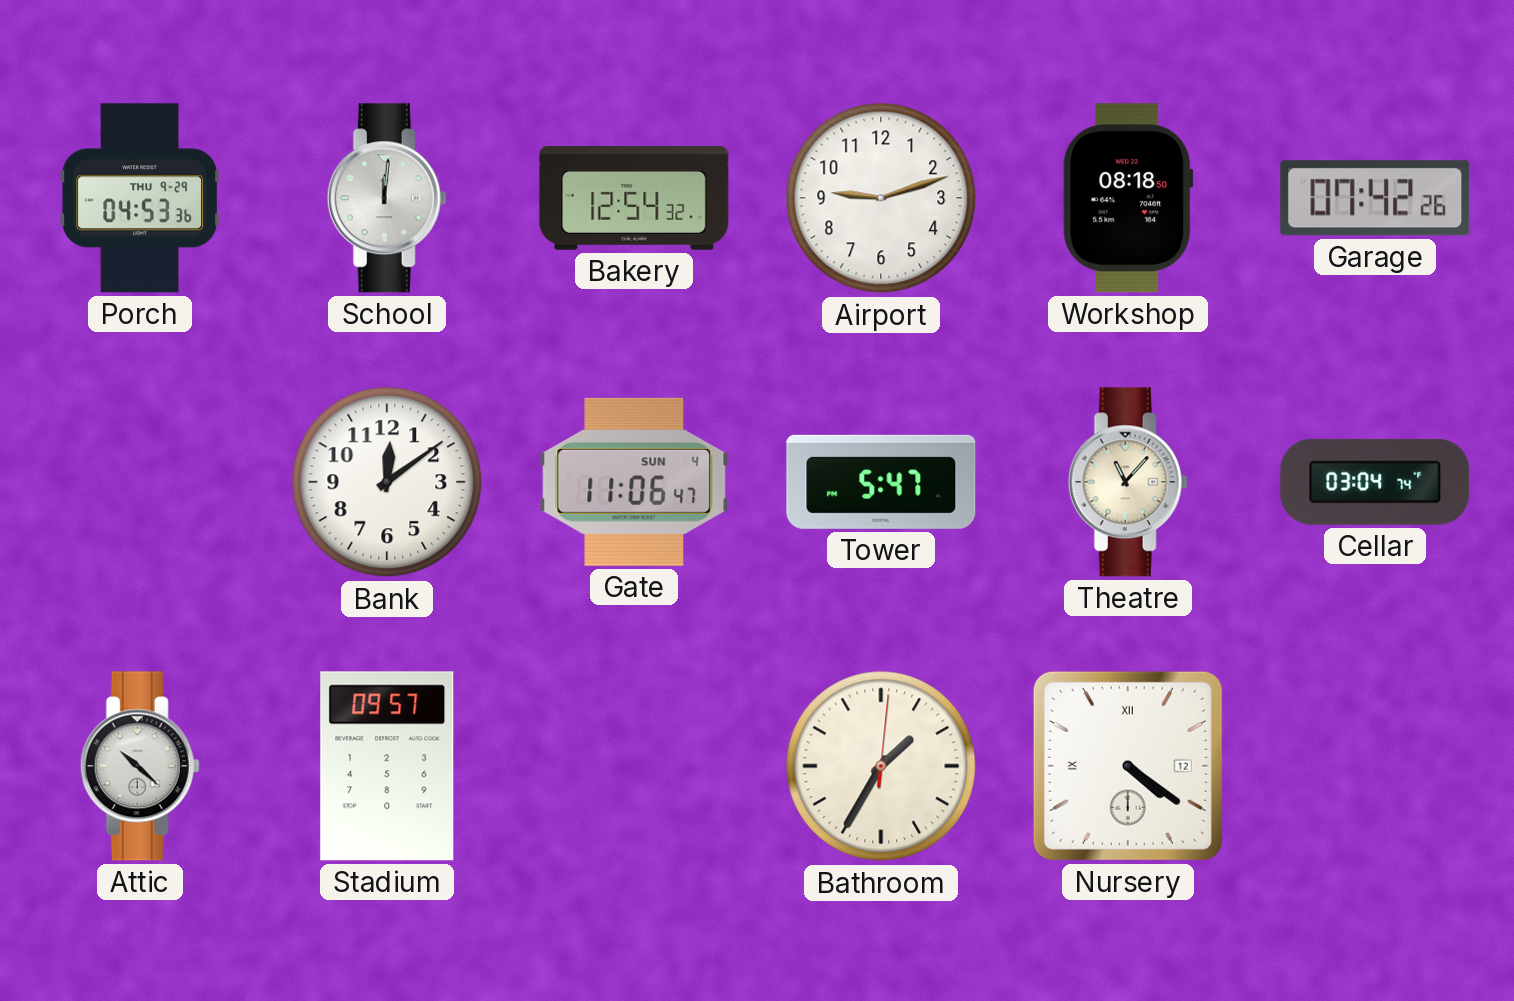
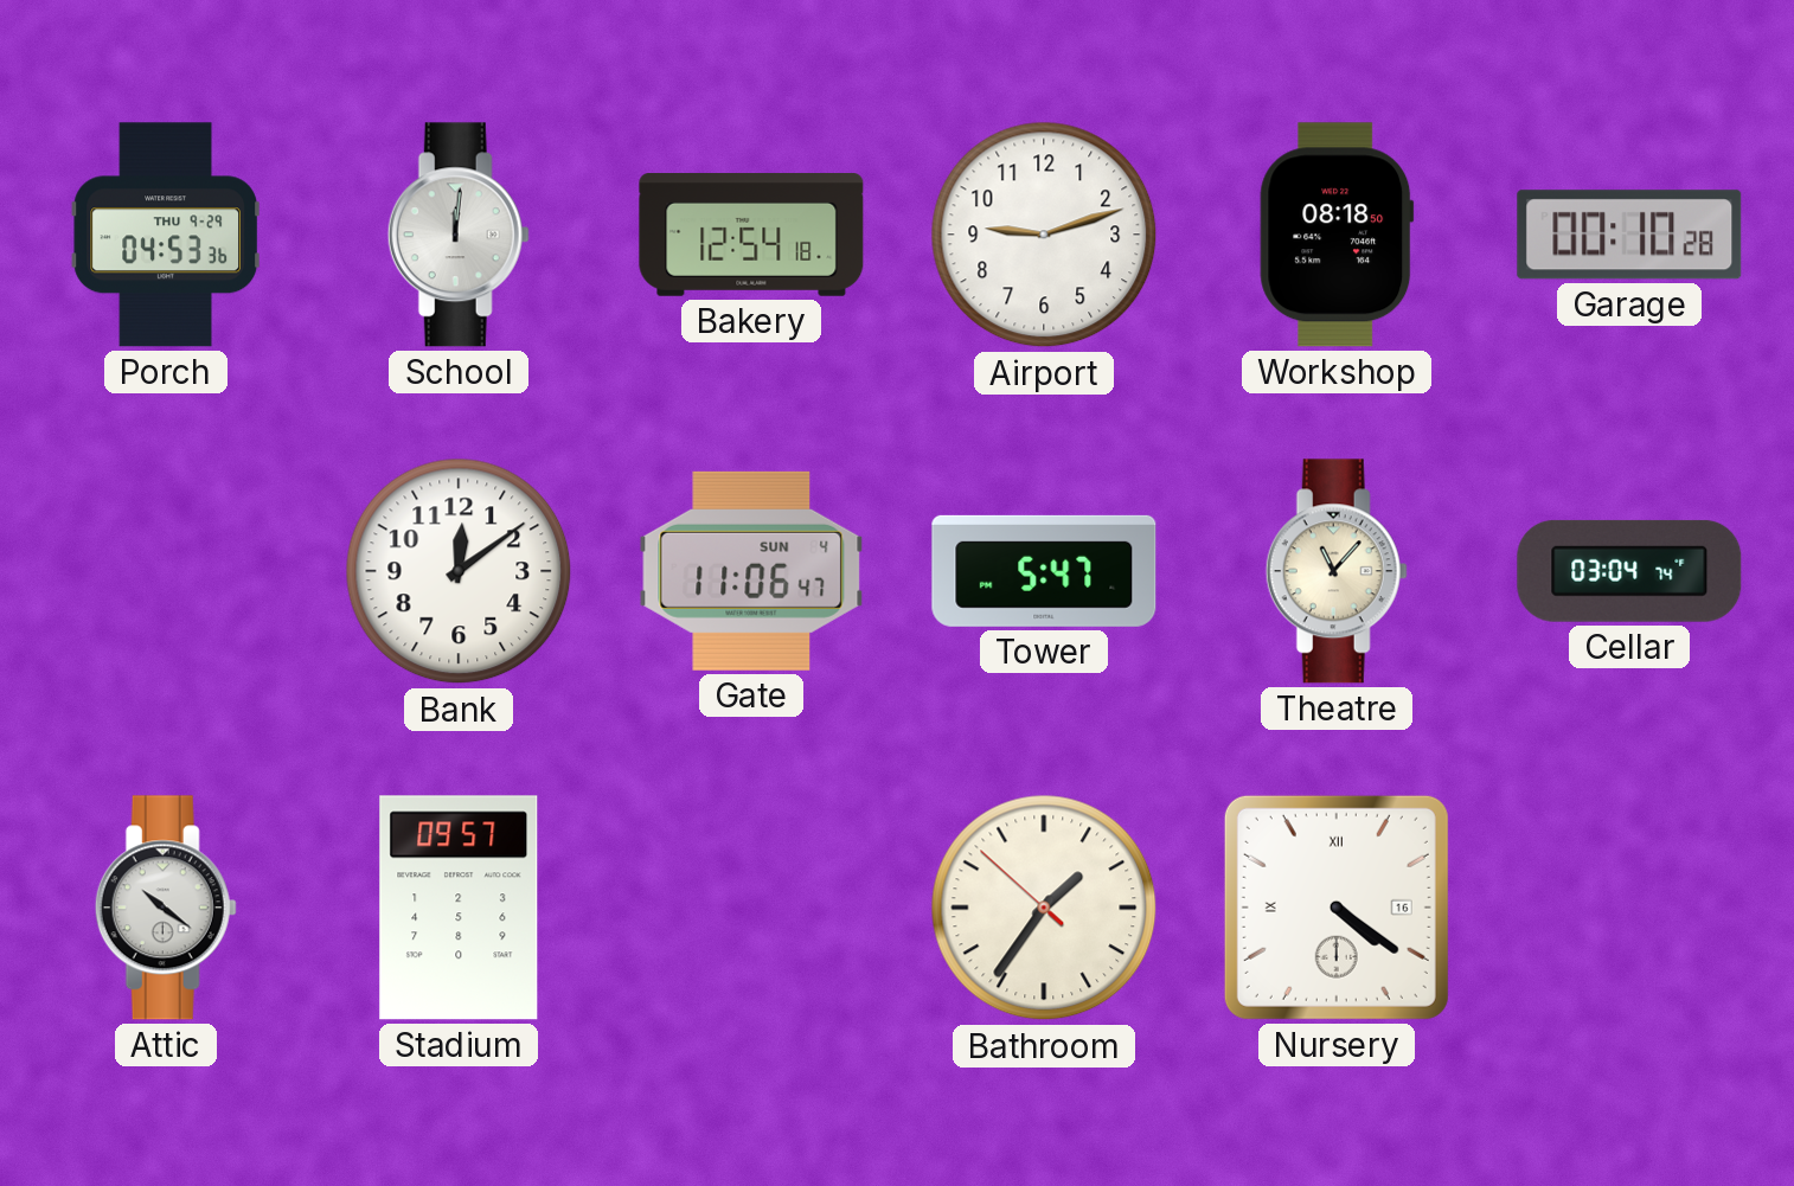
Bakery: 12:54:32 -> 12:54:18 (751, 236)
Garage: 07:42 -> 00:10 (1629, 235)
Attic: 10:22 -> 10:21 (166, 908)
Bathroom: 1:35:01 -> 1:35:52 (1044, 908)
Nursery date: 12 -> 16 (1337, 908)
